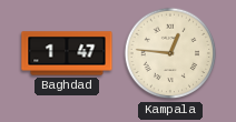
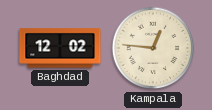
Baghdad: 1:47 -> 12:02 (60, 48)
